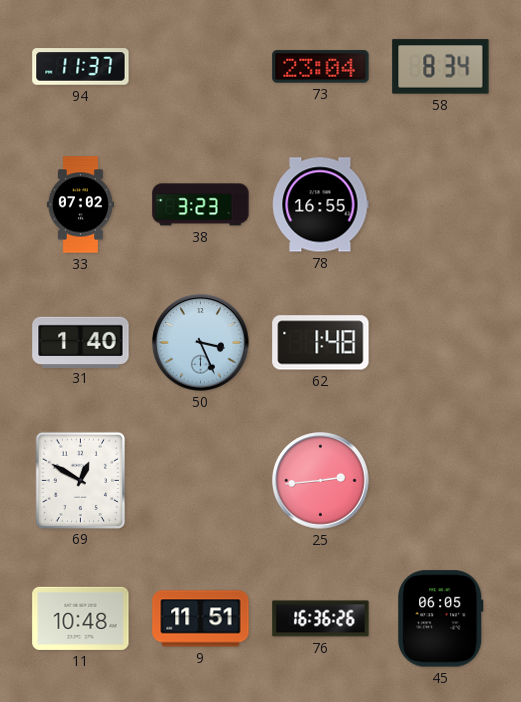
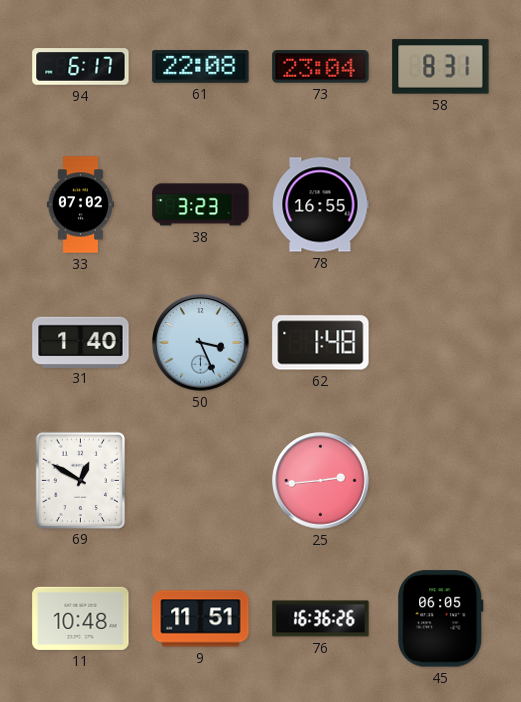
94: 11:37 -> 6:17 (81, 67)
61: none -> 22:08 (201, 67)
58: 8:34 -> 8:31 (441, 67)
